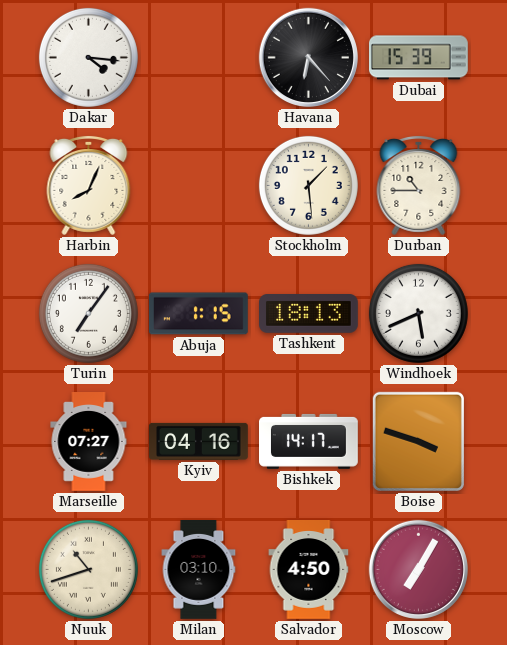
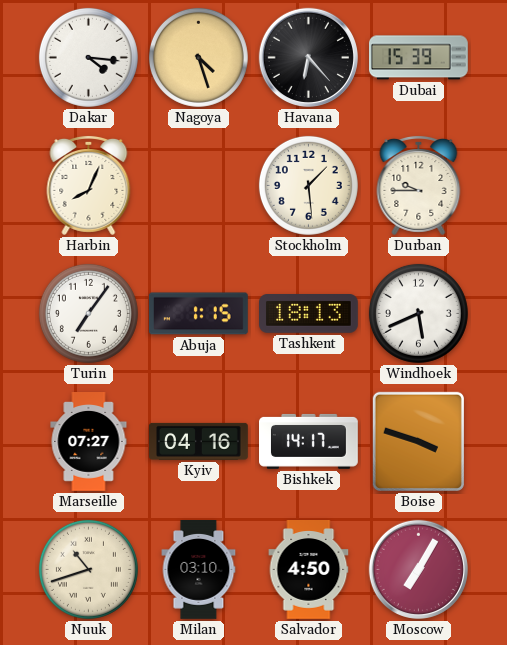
Nagoya: none -> 4:27 (198, 57)
Durban: 10:45 -> 9:45 (419, 185)
